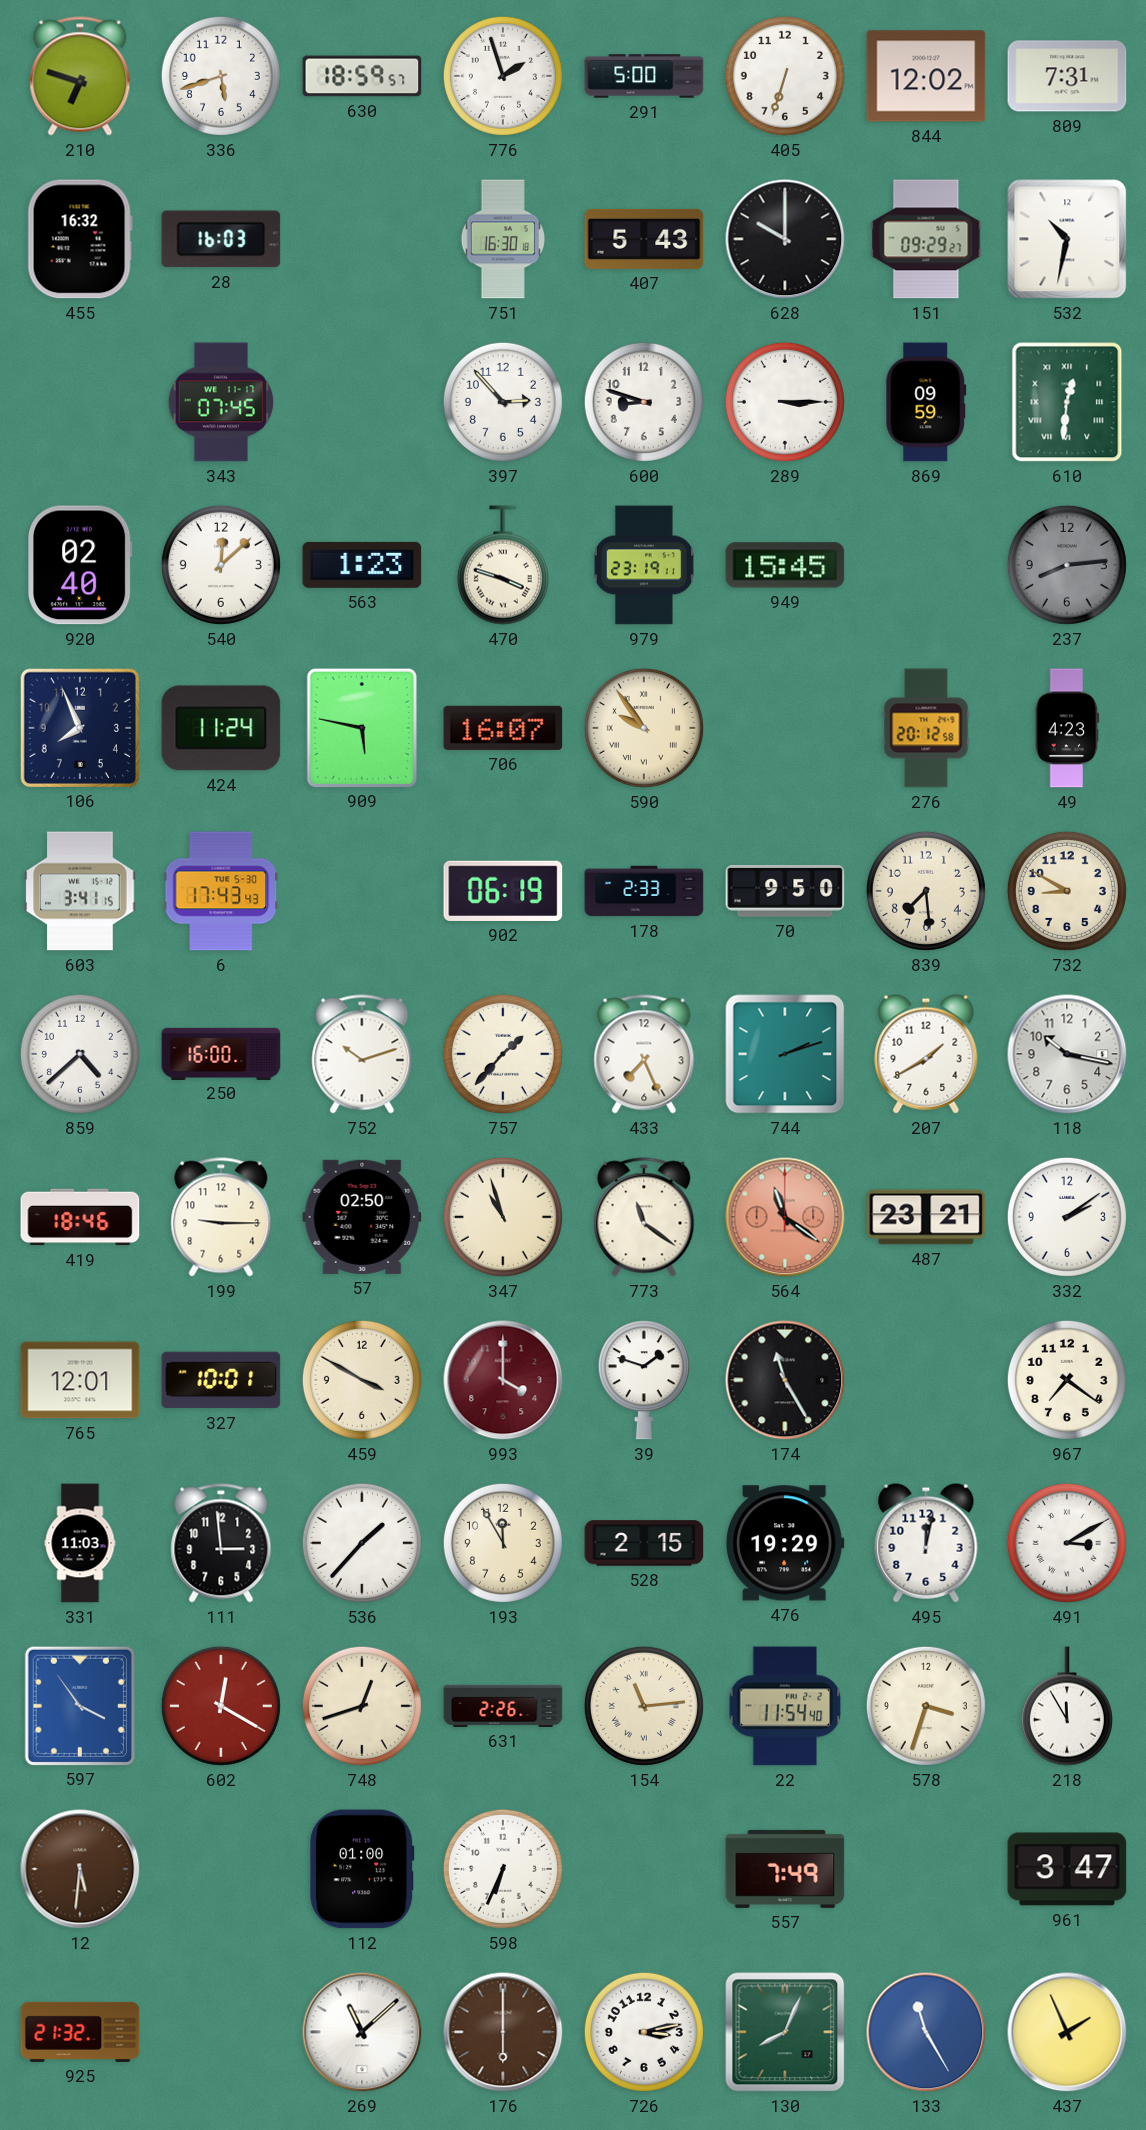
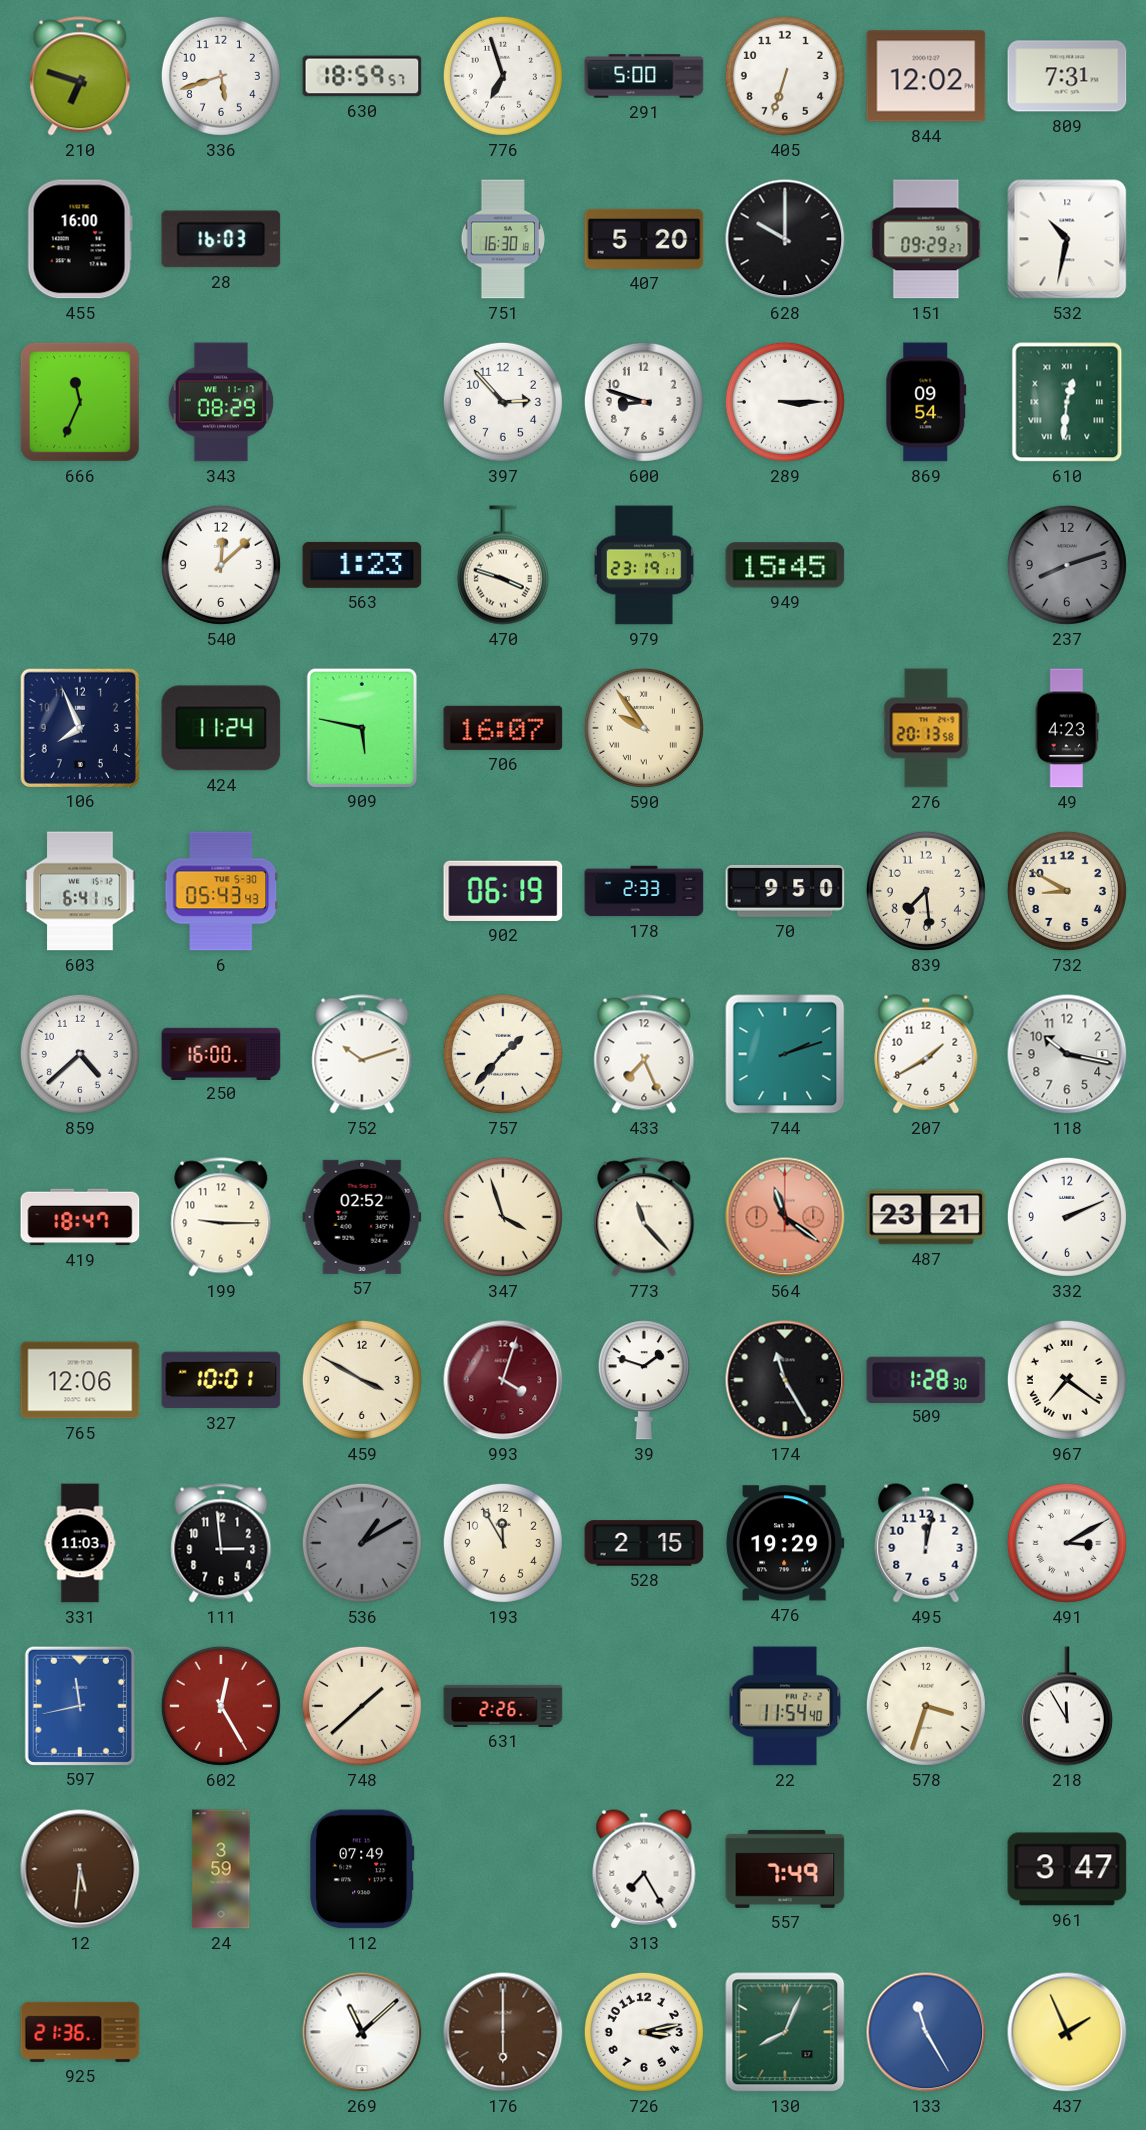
776: 1:57 -> 6:57 (503, 76)
455: 16:32 -> 16:00 (80, 239)
407: 5:43 -> 5:20 (644, 239)
666: none -> 11:34 (80, 402)
343: 07:45 -> 08:29 (221, 402)
869: 09:59 -> 09:54 (926, 402)
920: 02:40 -> none (81, 565)
237: 8:14 -> 8:12 (1067, 565)
276: 20:12 -> 20:13 (926, 728)
603: 3:41 -> 6:41 (80, 891)
6: 17:43 -> 05:43 (221, 891)
419: 18:46 -> 18:47 (80, 1217)
57: 02:50 -> 02:52 (362, 1217)
347: 10:57 -> 3:57 (503, 1217)
773: 11:21 -> 11:23 (644, 1217)
332: 2:09 -> 2:11 (1067, 1217)
765: 12:01 -> 12:06 (80, 1380)
993: 4:00 -> 4:03 (503, 1380)
509: none -> 1:28 (926, 1379)
967 numerals: Arabic -> Roman (1067, 1380)
536: 1:37 -> 1:10 (362, 1543)
536 dial: white -> grey (362, 1543)
597: 3:54 -> 11:43 (80, 1705)
602: 12:20 -> 12:25 (221, 1706)
748: 12:42 -> 1:38 (362, 1706)
154: 11:14 -> none (644, 1706)
24: none -> 3:59 (221, 1869)
112: 01:00 -> 07:49 (362, 1869)
598: 6:34 -> none (503, 1869)
313: none -> 7:25 (644, 1869)
925: 21:32 -> 21:36 (80, 2032)
